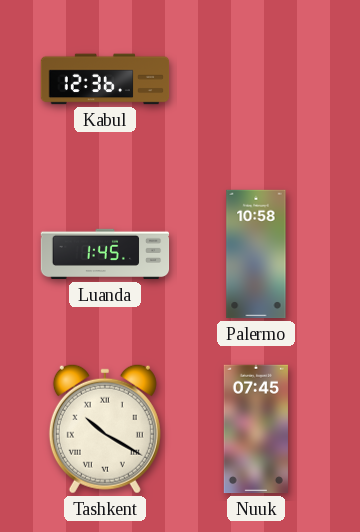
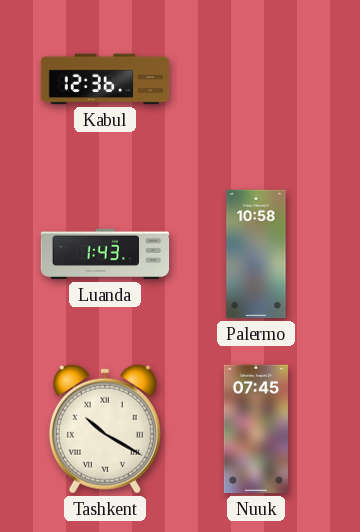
Luanda: 1:45 -> 1:43 (105, 254)
